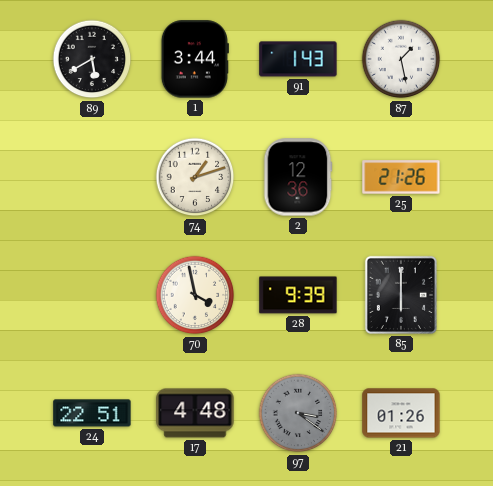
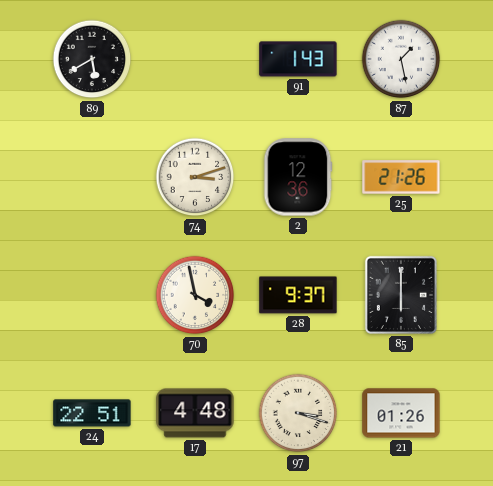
1: 3:44 -> none (195, 59)
74: 1:12 -> 3:12 (195, 177)
28: 9:39 -> 9:37 (298, 295)
97: 3:21 -> 3:18 (298, 413)
97 dial: grey -> cream (298, 413)
